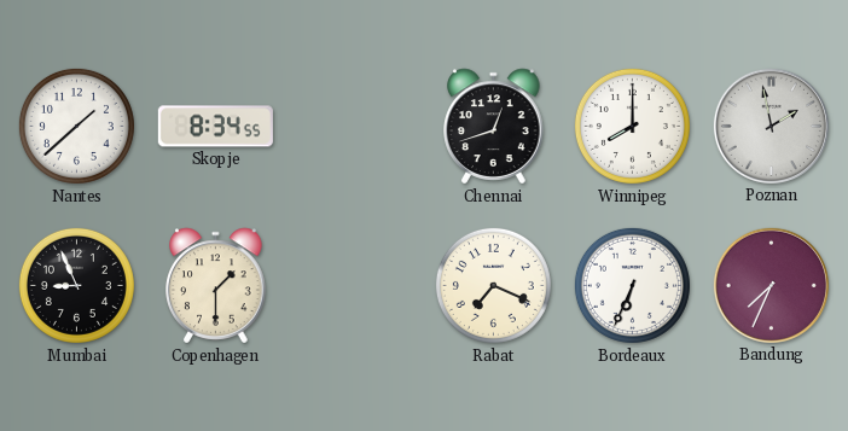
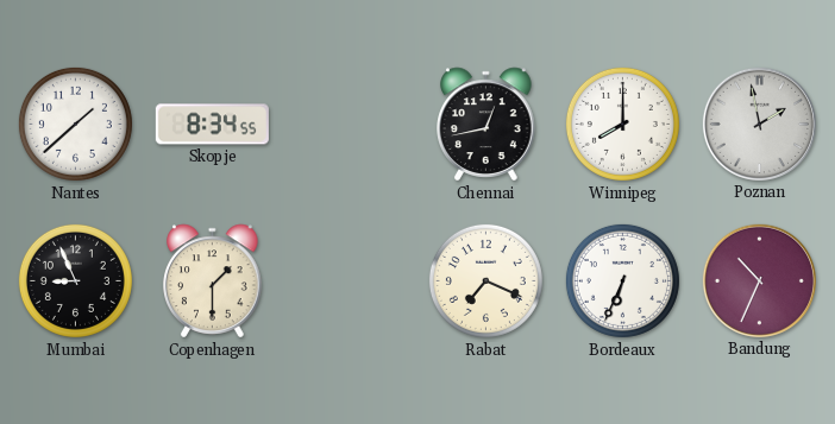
Chennai: 12:42 -> 12:43 (486, 125)
Bandung: 7:34 -> 10:34 (759, 280)
